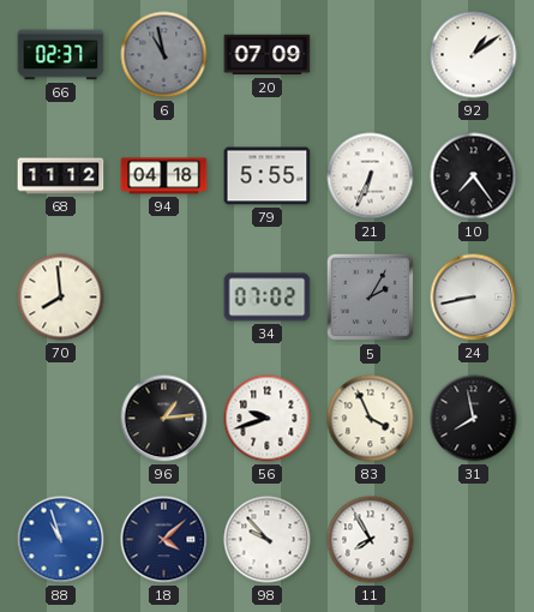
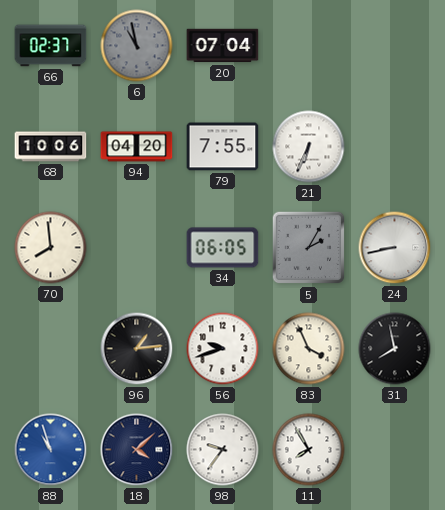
20: 07:09 -> 07:04 (223, 46)
92: 1:09 -> none (474, 55)
68: 11:12 -> 10:06 (51, 147)
94: 04:18 -> 04:20 (137, 147)
79: 5:55 -> 7:55 (223, 147)
10: 7:24 -> none (474, 176)
34: 07:02 -> 06:05 (223, 248)
98: 9:53 -> 9:36 (223, 450)
